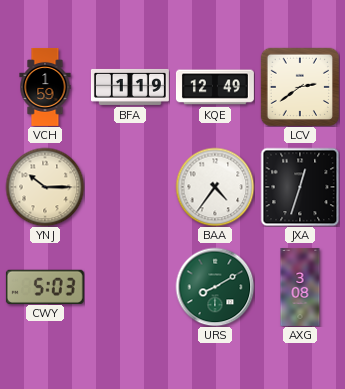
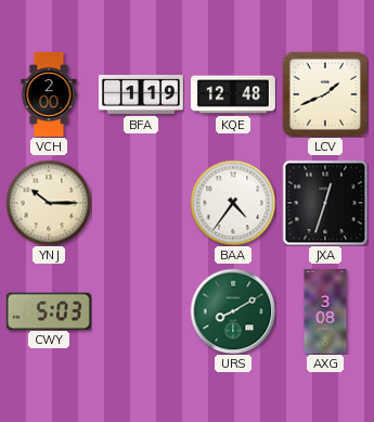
VCH: 1:59 -> 2:00 (49, 95)
KQE: 12:49 -> 12:48 (233, 94)
LCV: 2:39 -> 1:41 (324, 93)
